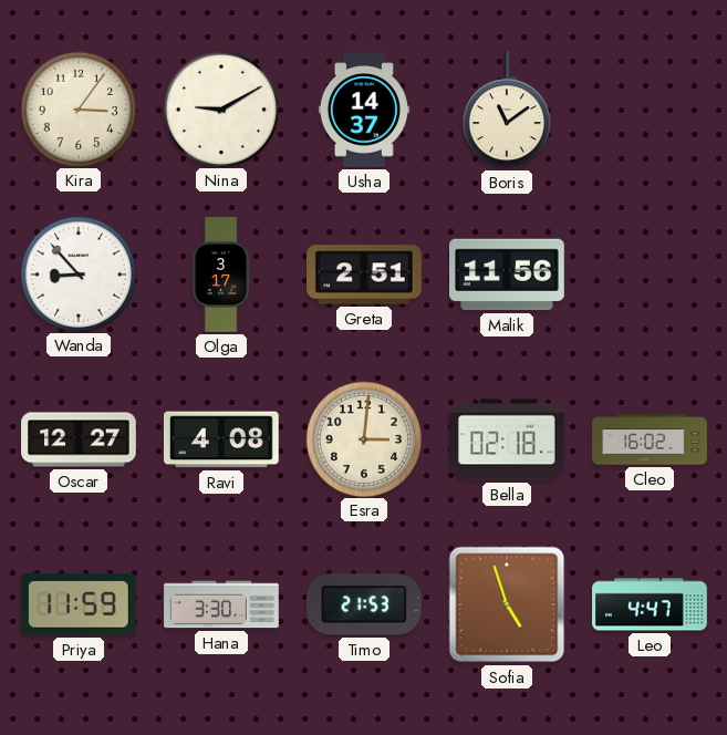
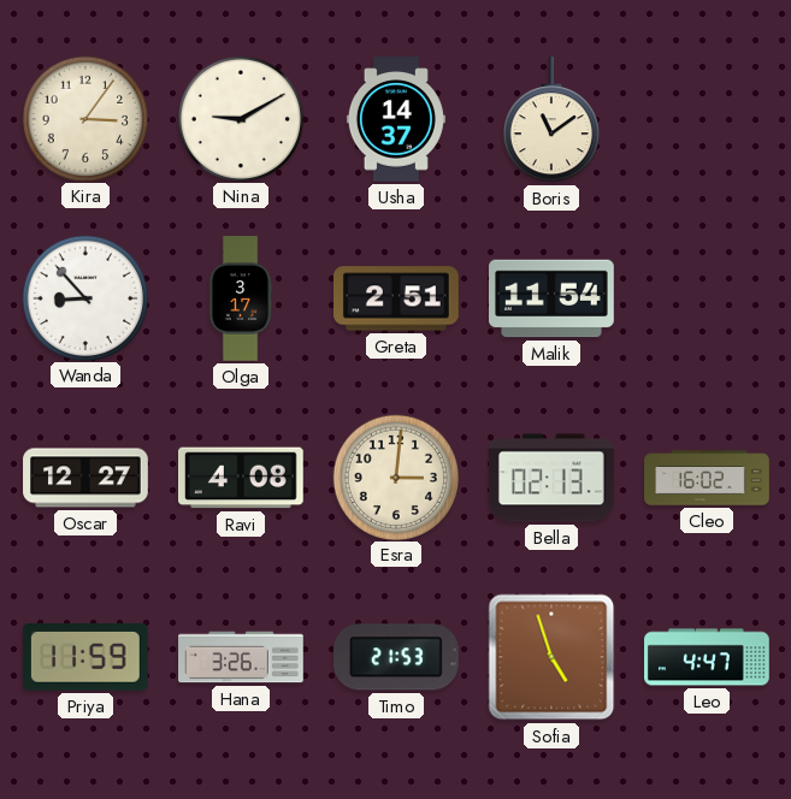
Malik: 11:56 -> 11:54 (553, 298)
Bella: 02:18 -> 02:13 (553, 478)
Hana: 3:30 -> 3:26 (241, 657)
